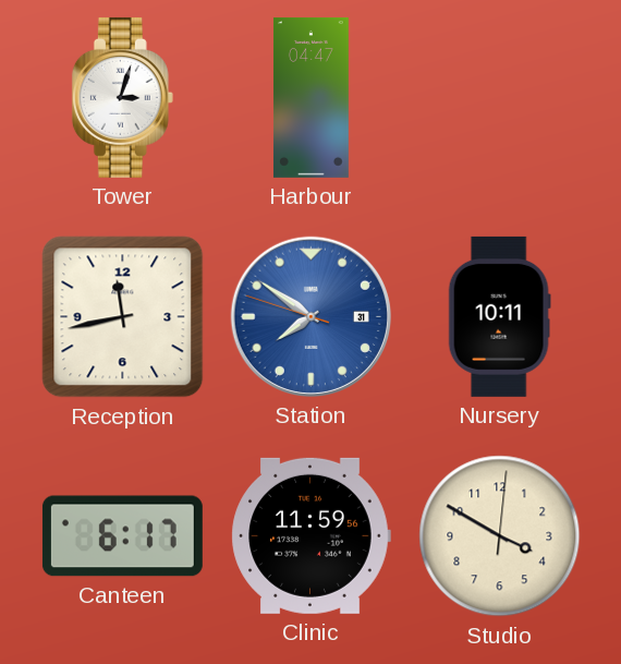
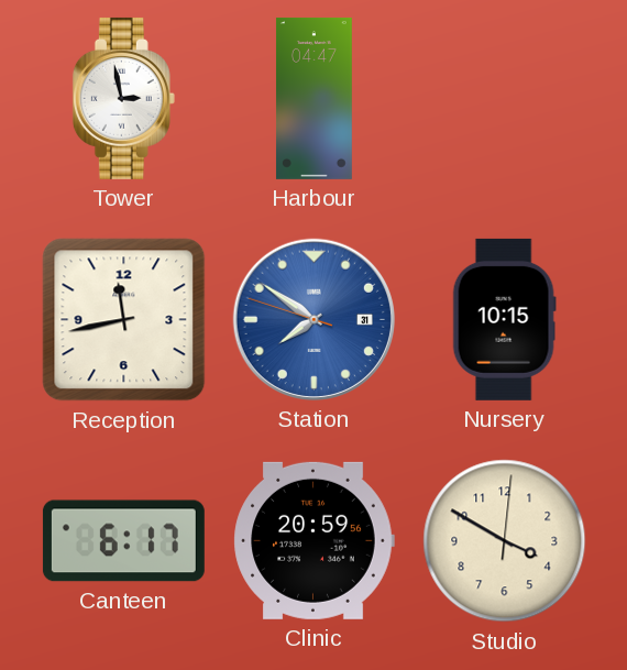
Tower: 3:03 -> 2:58 (123, 98)
Nursery: 10:11 -> 10:15 (504, 319)
Clinic: 11:59 -> 20:59 (313, 540)
